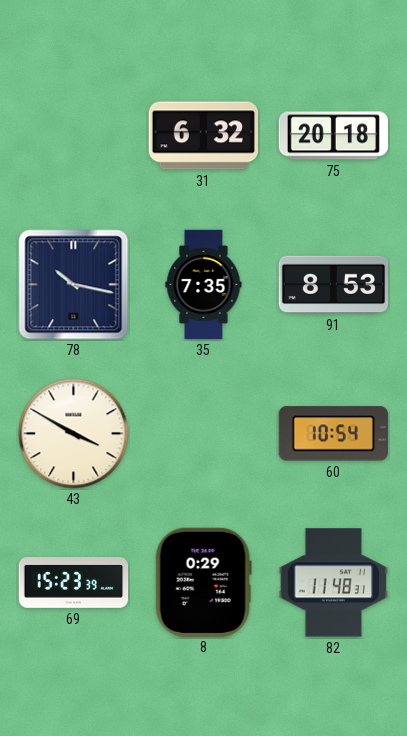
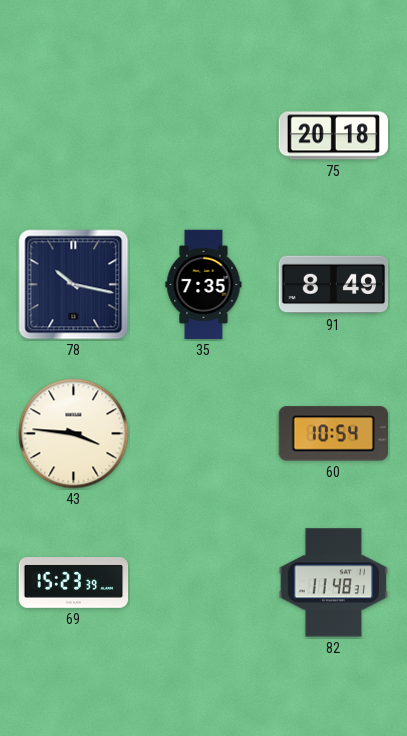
31: 6:32 -> none (203, 136)
91: 8:53 -> 8:49 (334, 285)
43: 3:50 -> 3:46 (74, 434)
8: 0:29 -> none (203, 582)
